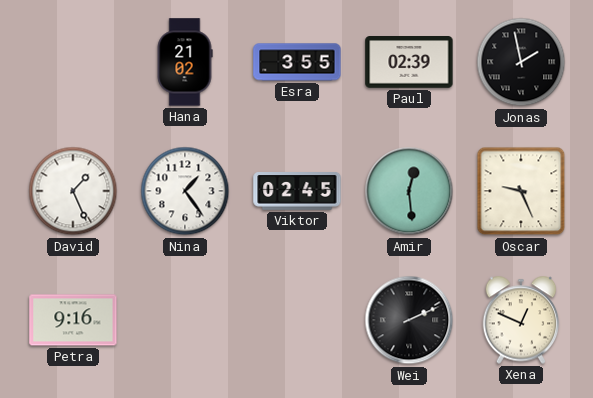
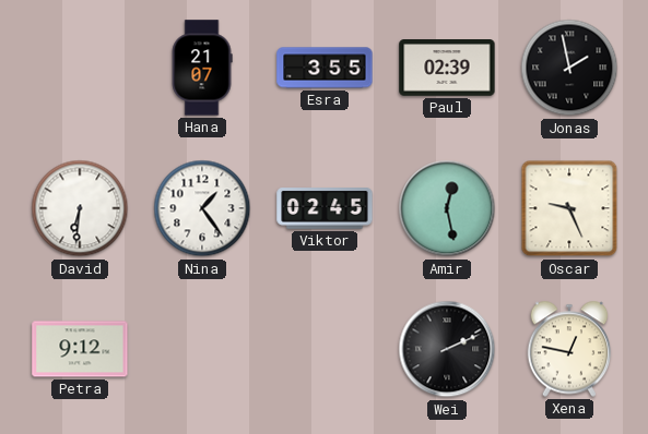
Hana: 21:02 -> 21:07 (202, 68)
David: 1:26 -> 6:31 (80, 208)
Amir: 12:29 -> 12:28 (447, 208)
Petra: 9:16 -> 9:12 (80, 349)
Xena: 12:49 -> 12:47 (569, 349)
